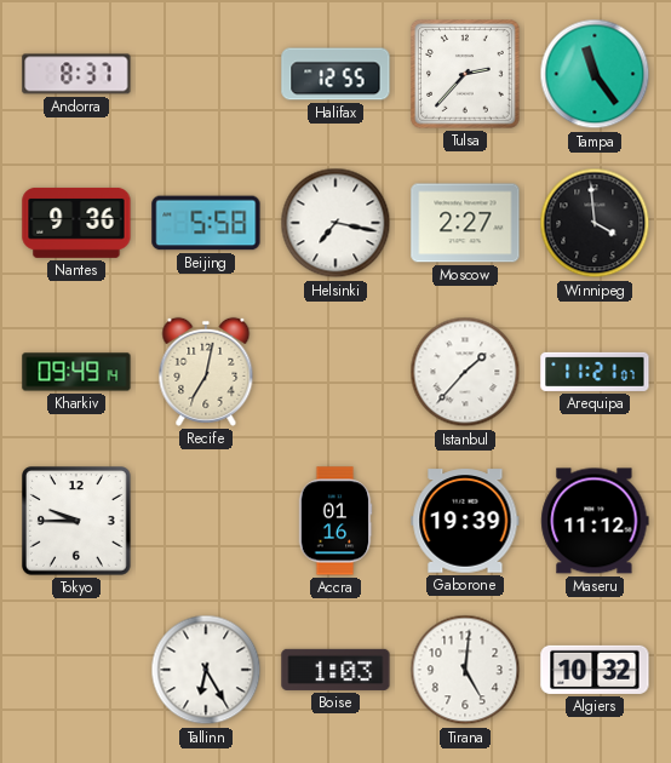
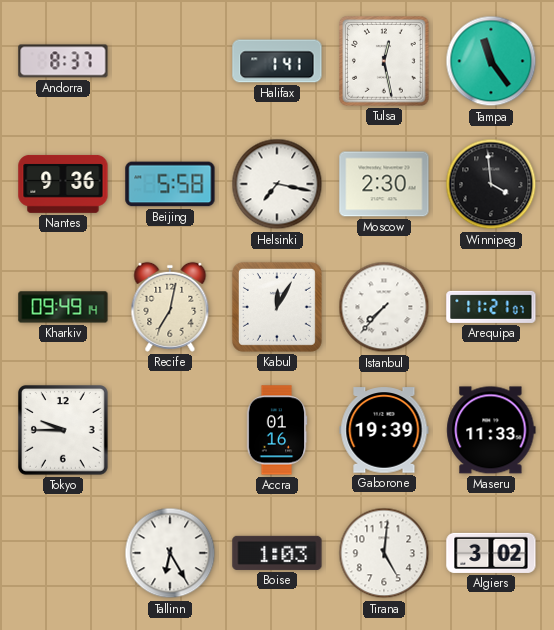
Halifax: 12:55 -> 1:41 (277, 61)
Tulsa: 2:37 -> 12:28 (385, 62)
Moscow: 2:27 -> 2:30 (384, 184)
Kabul: none -> 12:05 (277, 307)
Istanbul: 1:37 -> 7:37 (384, 307)
Maseru: 11:12 -> 11:33 (491, 430)
Algiers: 10:32 -> 3:02 (491, 553)
